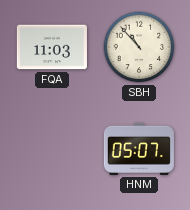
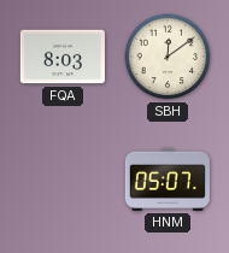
FQA: 11:03 -> 8:03 (63, 57)
SBH: 10:53 -> 12:09 (168, 57)
